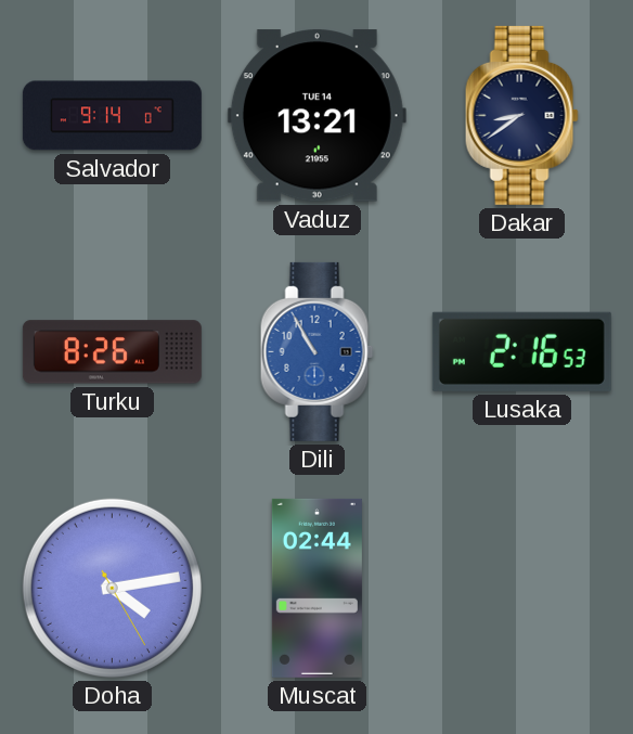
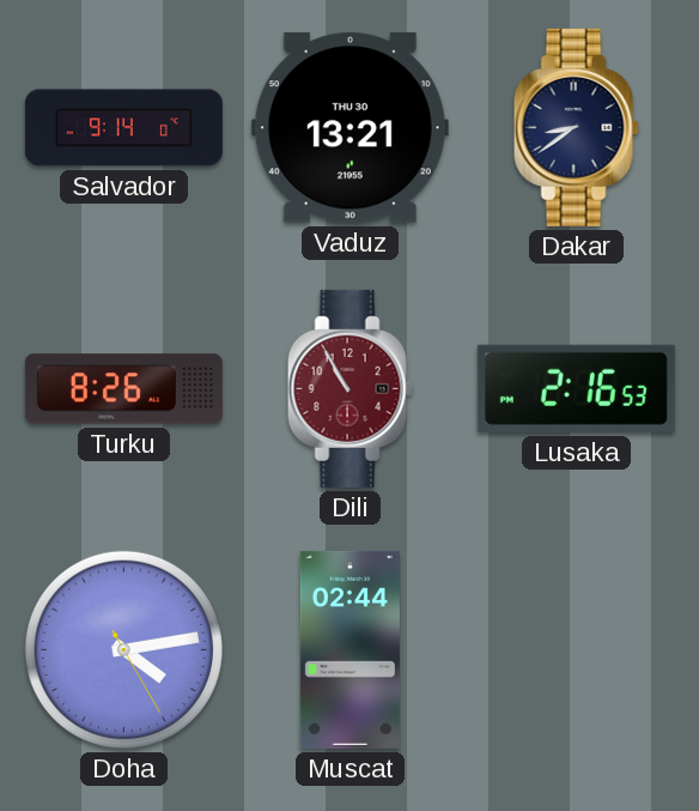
Vaduz date: TUE 14 -> THU 30 (349, 128)
Dili dial: blue -> burgundy (349, 388)
